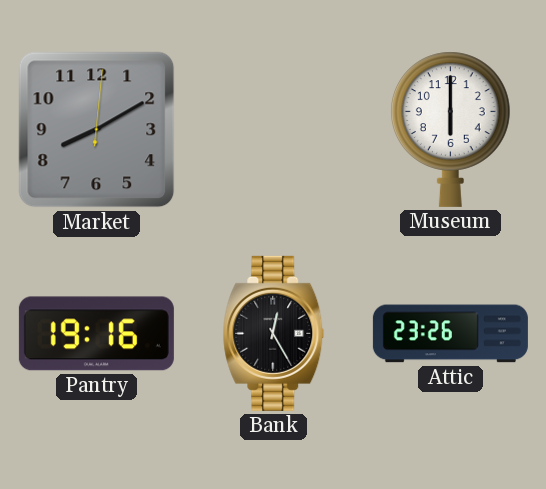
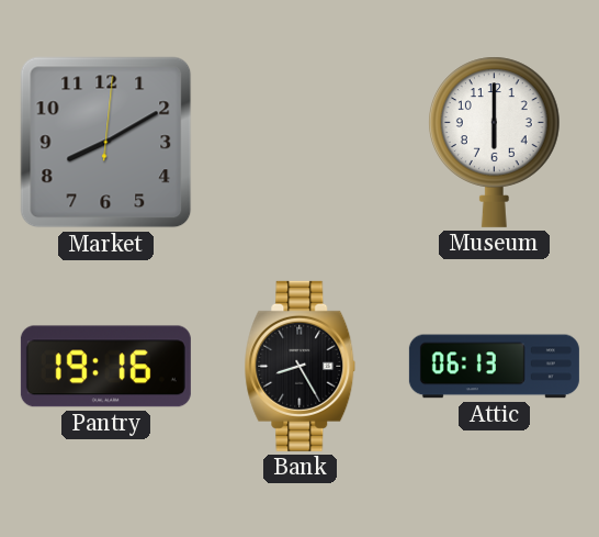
Bank: 12:25 -> 8:25 (301, 366)
Attic: 23:26 -> 06:13 (494, 367)
